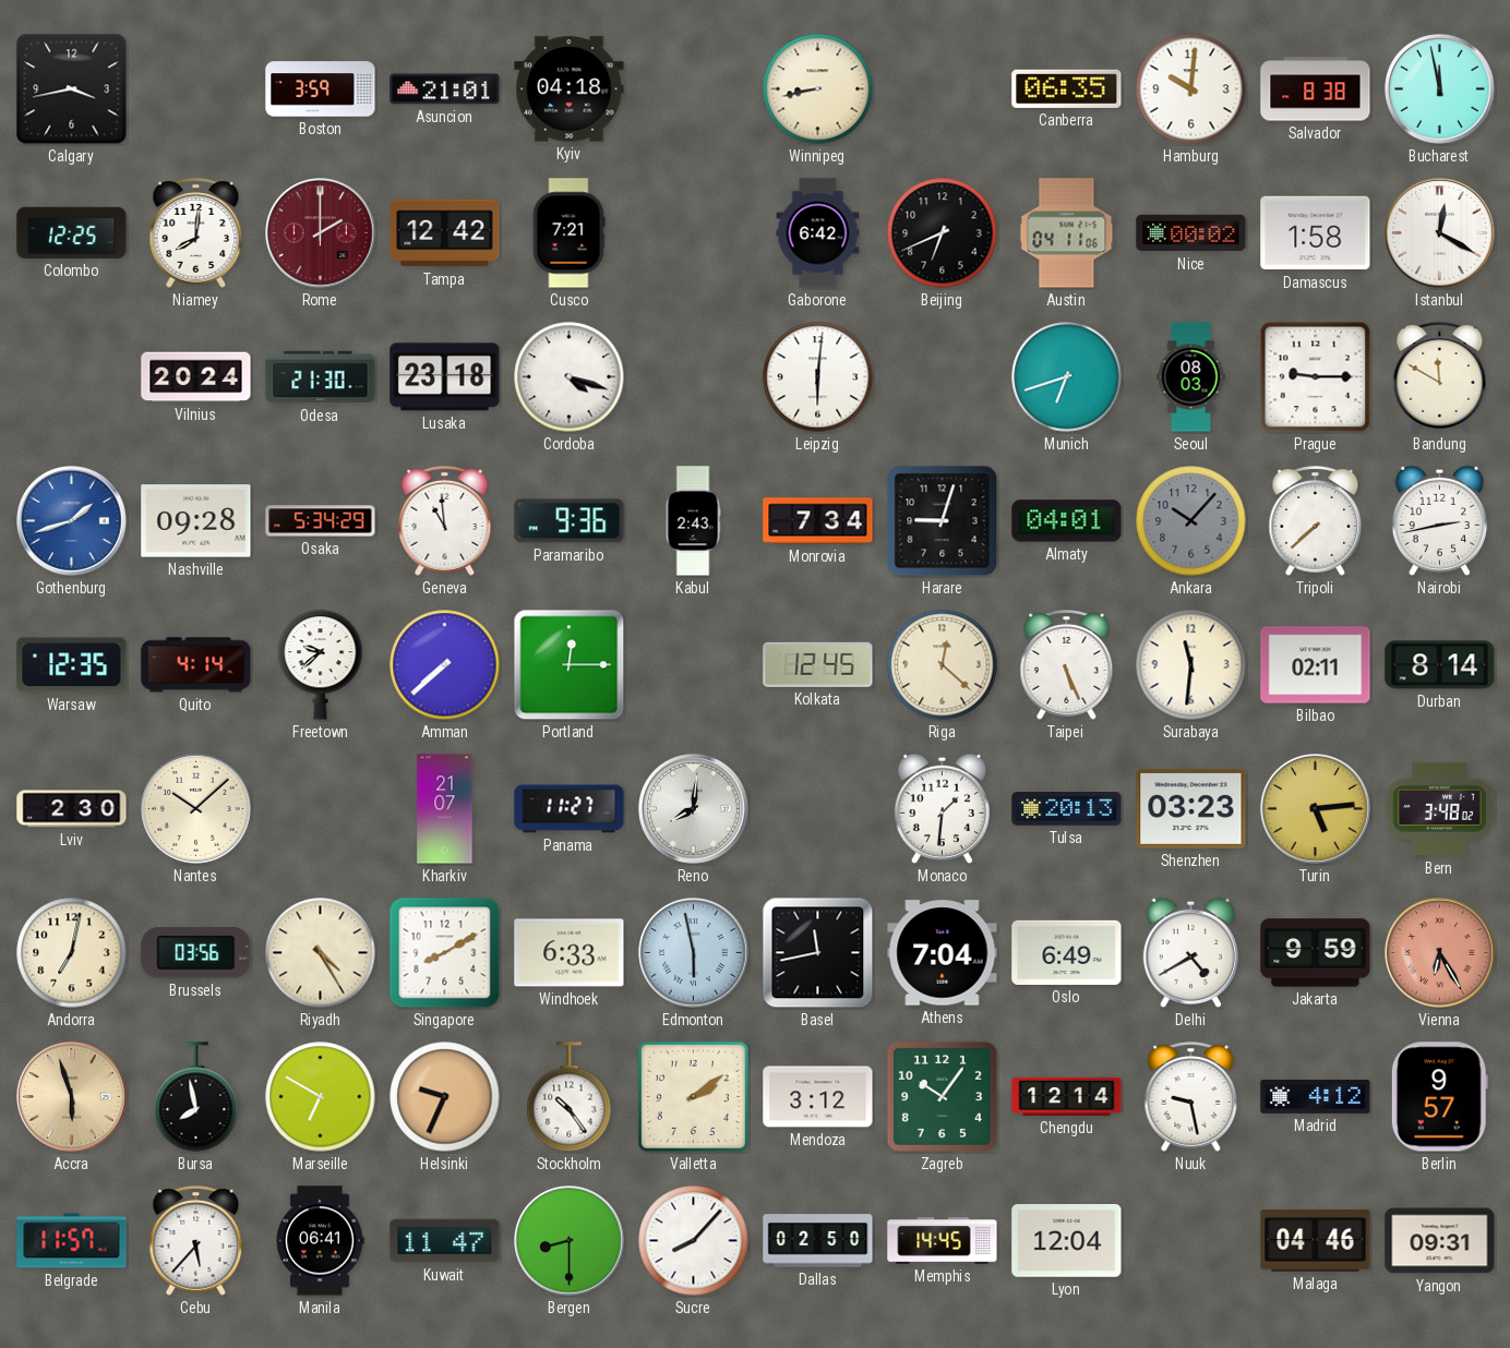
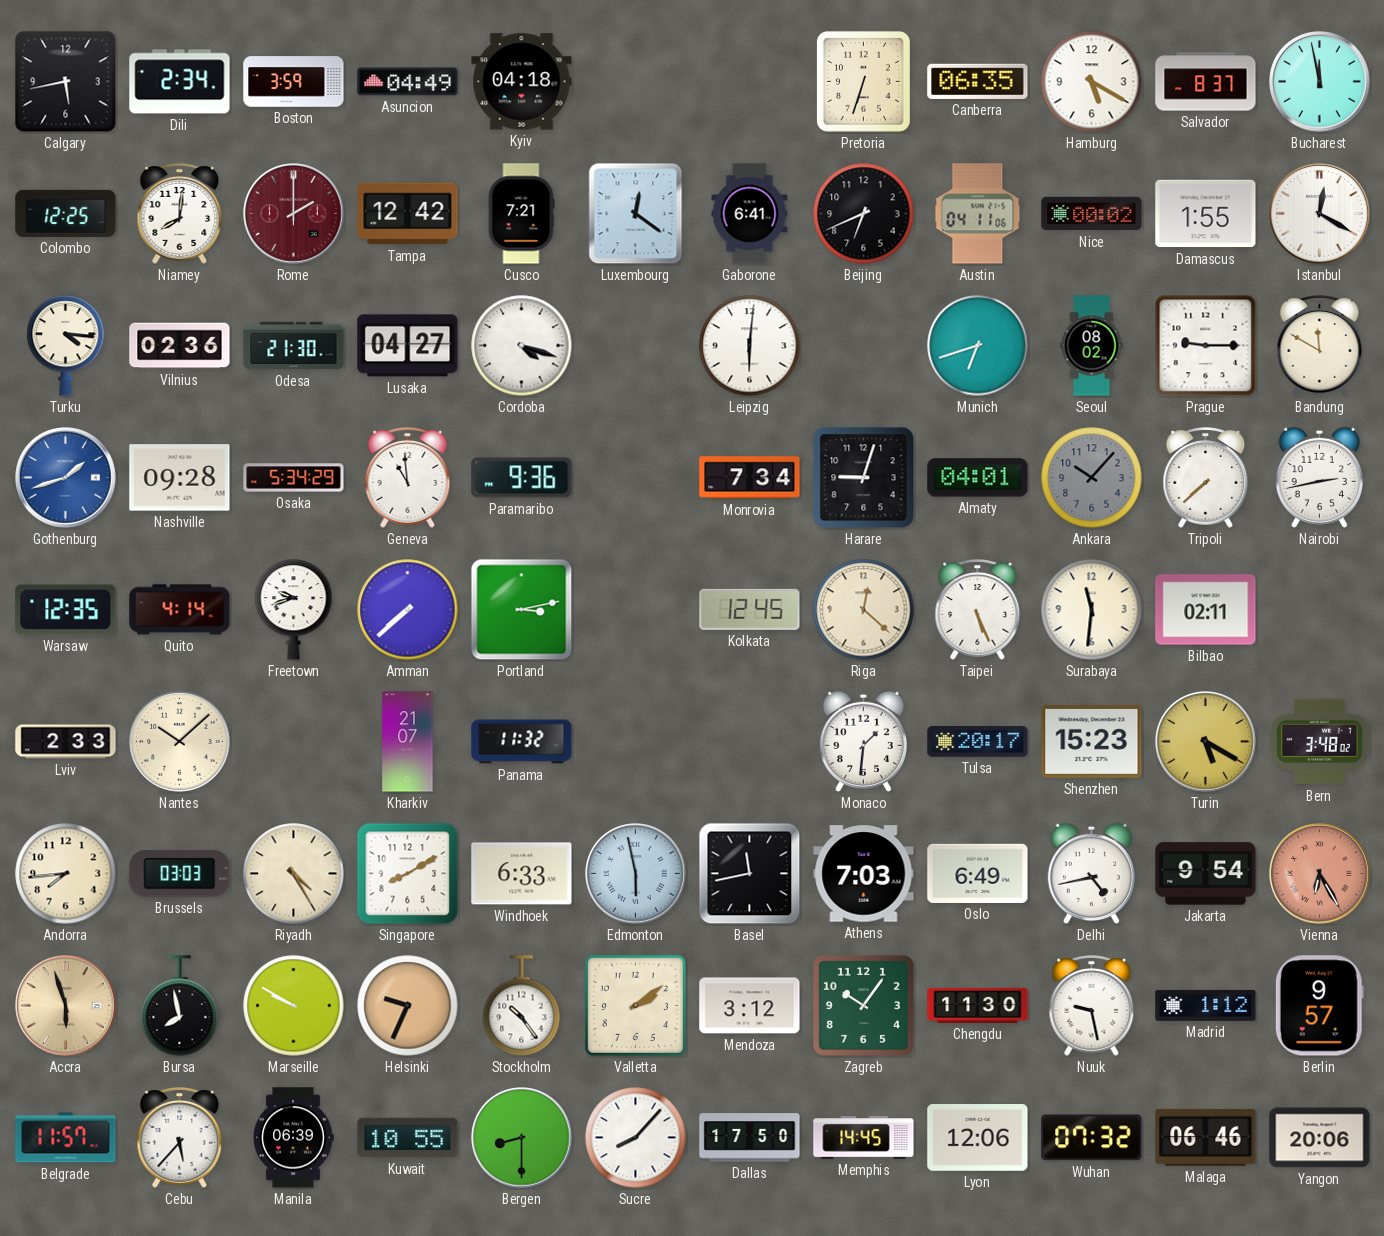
Calgary: 3:43 -> 5:43 (66, 82)
Dili: none -> 2:34 (180, 82)
Asuncion: 21:01 -> 04:49 (408, 82)
Winnipeg: 8:43 -> none (818, 89)
Pretoria: none -> 6:33 (863, 81)
Hamburg: 10:01 -> 5:20 (1092, 82)
Salvador: 8:38 -> 8:37 (1206, 82)
Luxembourg: none -> 12:21 (636, 214)
Gaborone: 6:42 -> 6:41 (750, 214)
Damascus: 1:58 -> 1:55 (1206, 214)
Turku: none -> 4:16 (66, 346)
Vilnius: 20:24 -> 02:36 (180, 346)
Lusaka: 23:18 -> 04:27 (408, 346)
Seoul: 08:03 -> 08:02 (1092, 346)
Kabul: 2:43 -> none (693, 521)
Freetown: 9:38 -> 9:42 (294, 610)
Portland: 12:15 -> 3:13 (522, 610)
Durban: 8:14 -> none (1440, 665)
Lviv: 2:30 -> 2:33 (66, 742)
Panama: 11:27 -> 11:32 (522, 742)
Reno: 8:01 -> none (694, 809)
Tulsa: 20:13 -> 20:17 (978, 742)
Shenzhen: 03:23 -> 15:23 (1092, 741)
Turin: 5:14 -> 5:20 (1206, 742)
Andorra: 7:02 -> 7:44 (66, 874)
Brussels: 03:56 -> 03:03 (180, 874)
Athens: 7:04 -> 7:03 (864, 874)
Delhi: 4:40 -> 4:43 (1091, 874)
Jakarta: 9:59 -> 9:54 (1206, 874)
Marseille: 6:50 -> 9:50 (294, 1006)
Chengdu: 12:14 -> 11:30 (978, 1005)
Madrid: 4:12 -> 1:12 (1206, 1005)
Manila: 06:41 -> 06:39 (293, 1138)
Kuwait: 11:47 -> 10:55 (408, 1138)
Dallas: 02:50 -> 17:50 (750, 1138)
Lyon: 12:04 -> 12:06 (978, 1138)
Wuhan: none -> 07:32 (1092, 1138)
Malaga: 04:46 -> 06:46 (1206, 1137)
Yangon: 09:31 -> 20:06 (1320, 1138)
